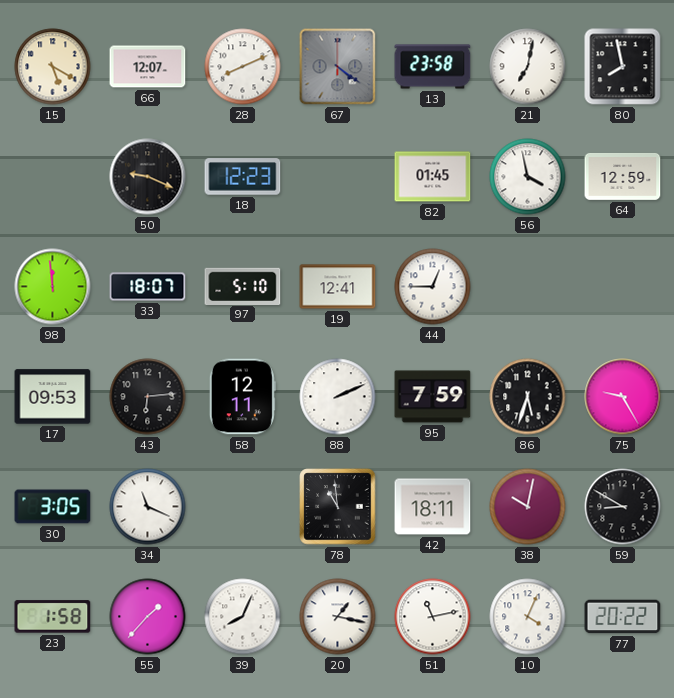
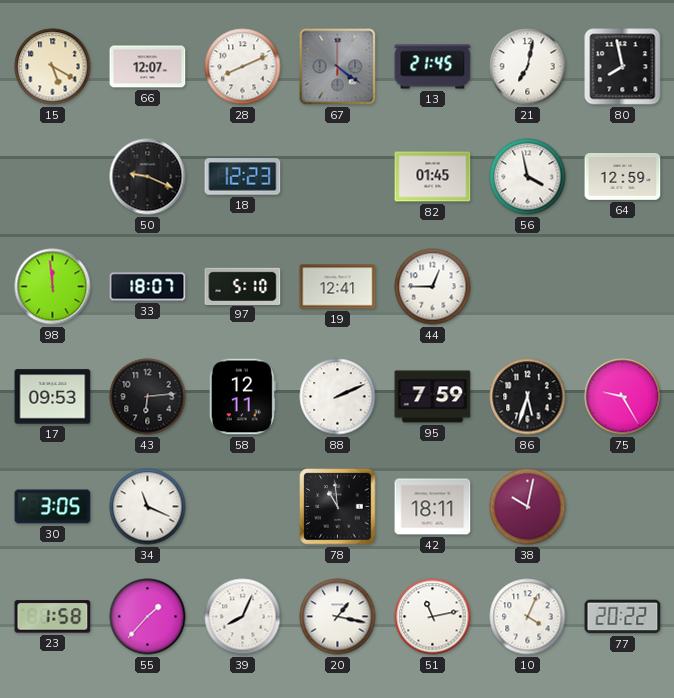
13: 23:58 -> 21:45 (433, 67)
59: 8:50 -> none (623, 507)
